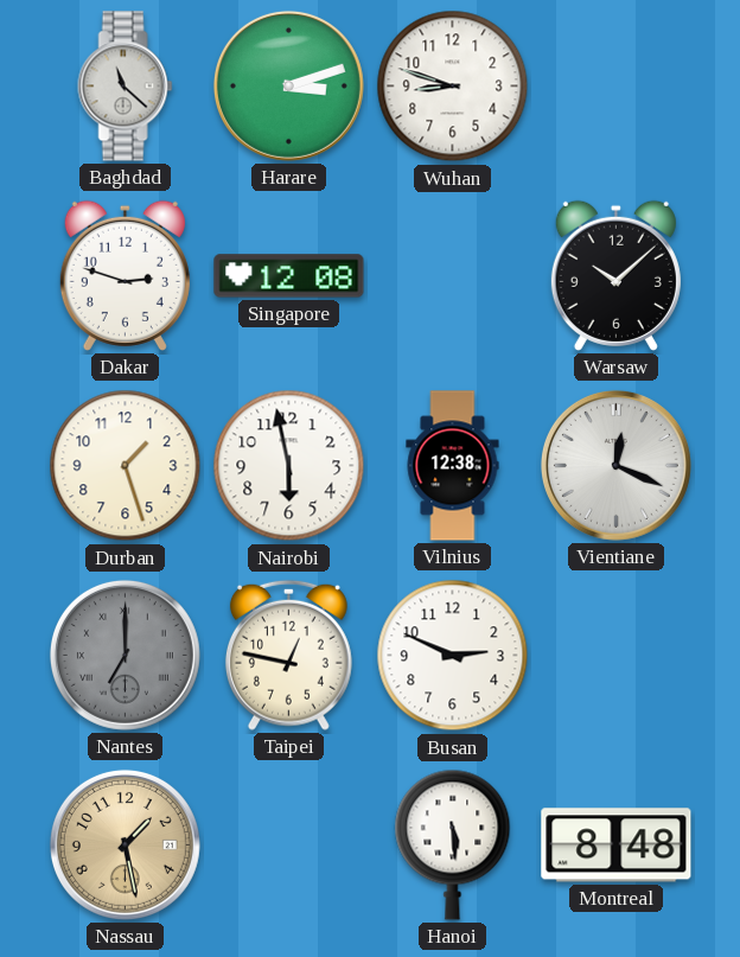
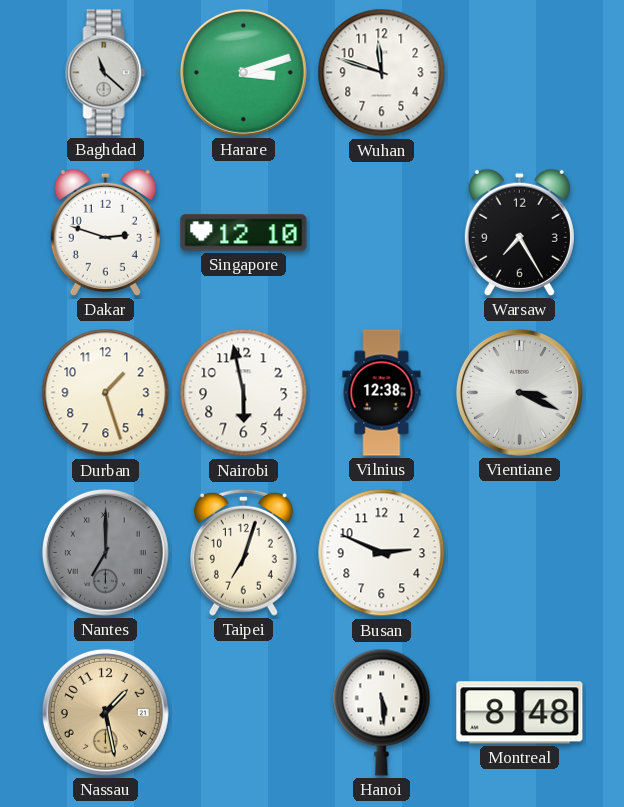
Wuhan: 8:48 -> 11:48 (382, 73)
Singapore: 12:08 -> 12:10 (244, 233)
Warsaw: 10:08 -> 7:25 (519, 232)
Vientiane: 12:19 -> 3:19 (519, 392)
Taipei: 12:47 -> 7:03 (243, 552)
